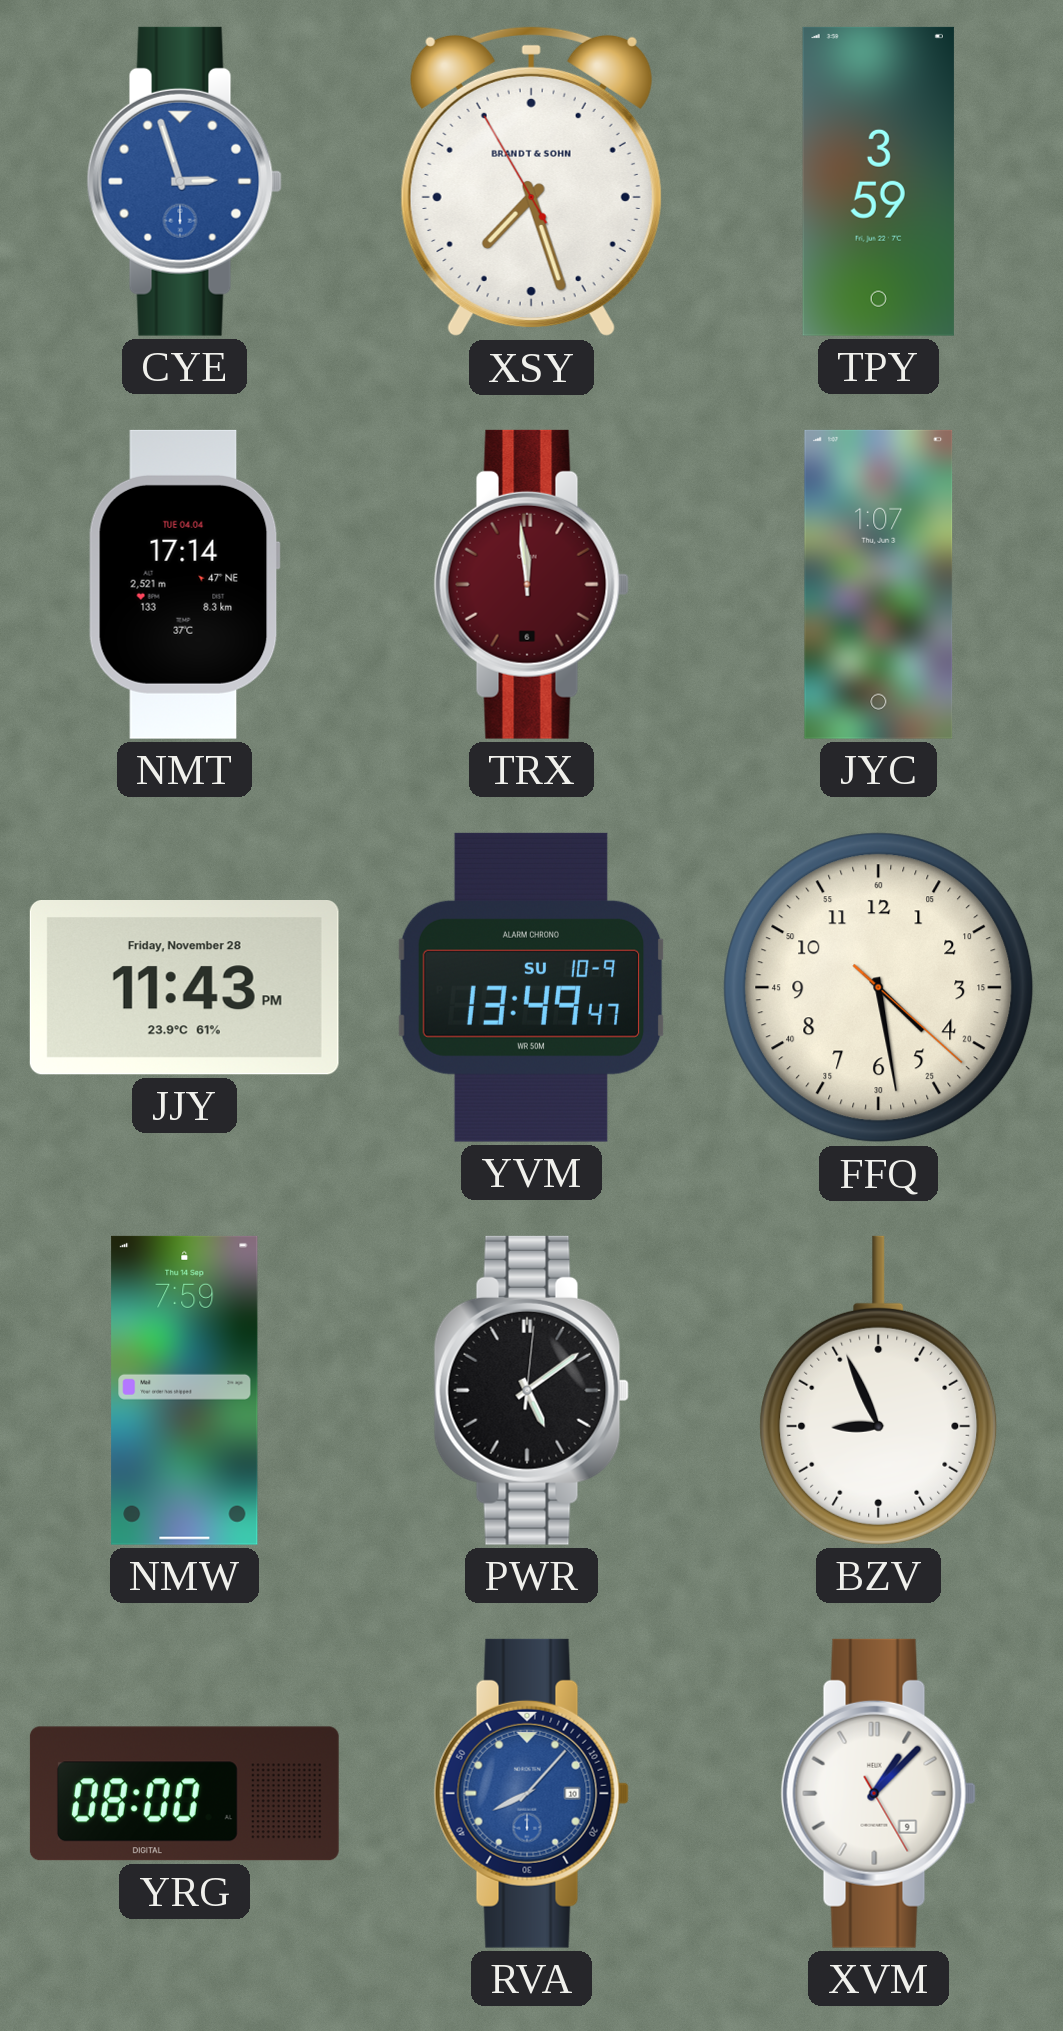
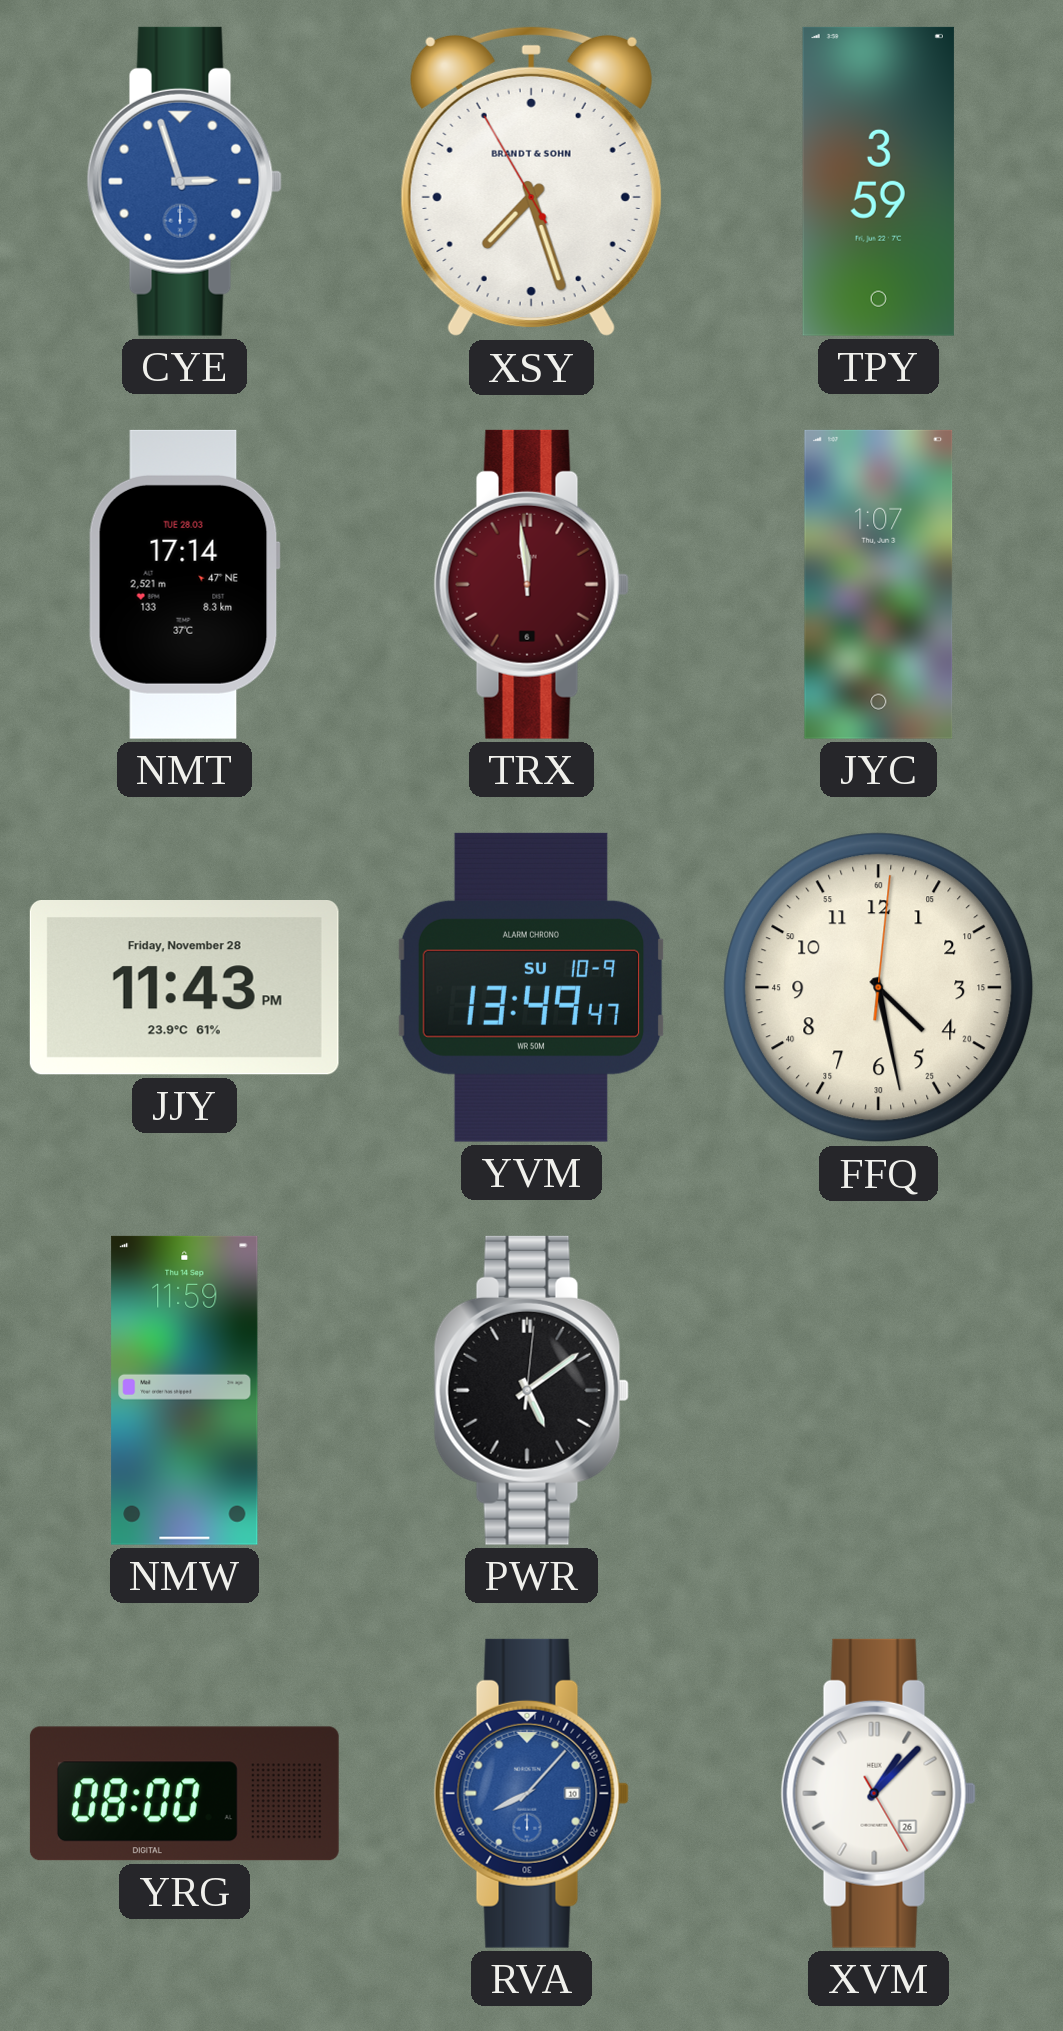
NMT date: TUE 04.04 -> TUE 28.03 (184, 584)
FFQ: 4:28:22 -> 4:28:01 (879, 988)
NMW: 7:59 -> 11:59 (185, 1390)
BZV: 8:56 -> none (879, 1390)
XVM date: 9 -> 26 (878, 1793)
